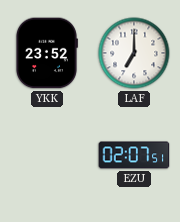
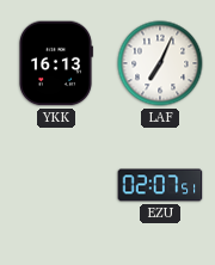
YKK: 23:52 -> 16:13 (56, 63)
LAF: 7:00 -> 7:04 (160, 63)
